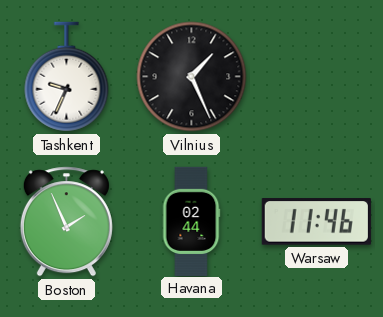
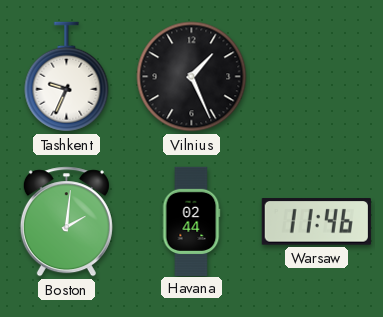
Boston: 1:56 -> 2:01 (66, 222)
